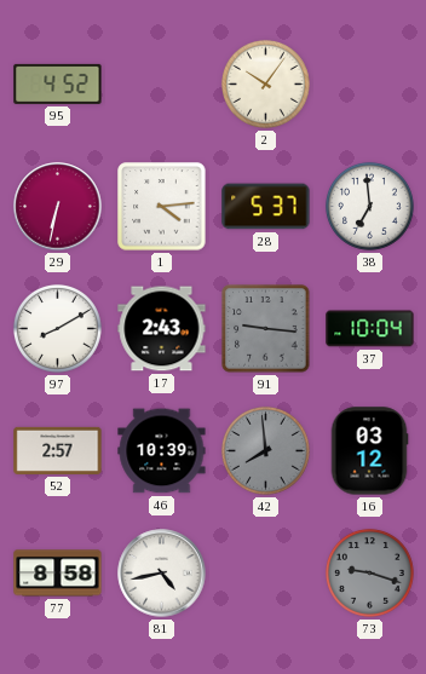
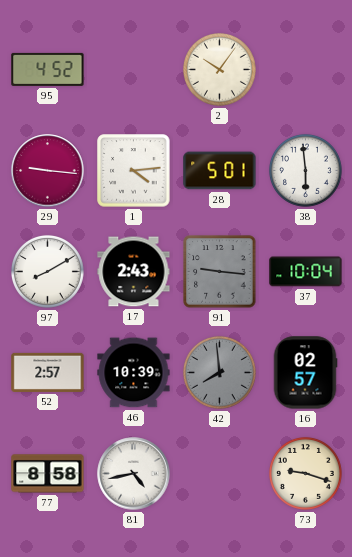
29: 6:32 -> 9:16 (48, 171)
28: 5:37 -> 5:01 (220, 171)
38: 6:59 -> 5:59 (305, 170)
16: 03:12 -> 02:57 (305, 373)
73 dial: grey -> cream (305, 473)
